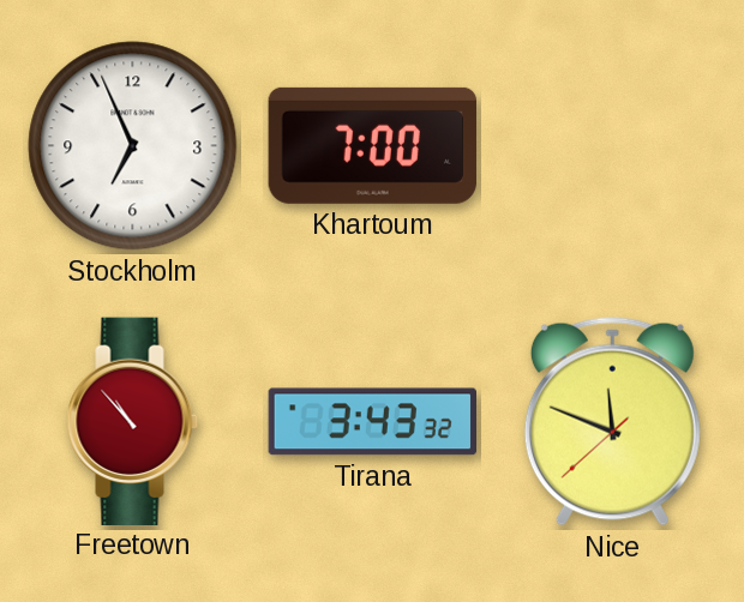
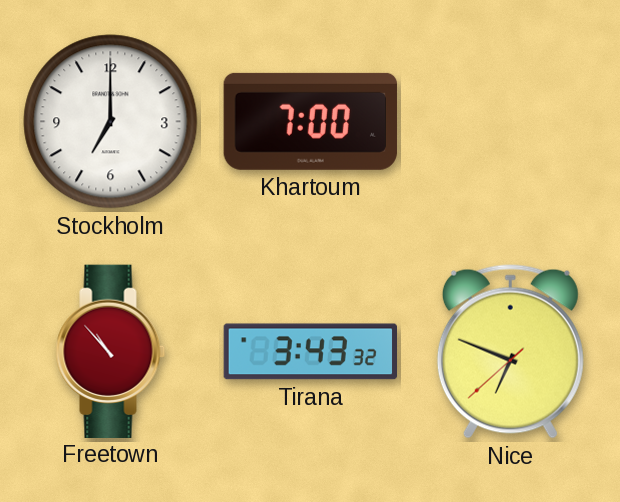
Stockholm: 6:56 -> 7:00 (111, 122)
Nice: 11:48 -> 6:48 (510, 352)
